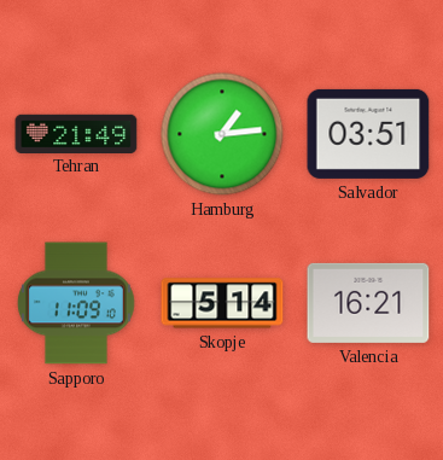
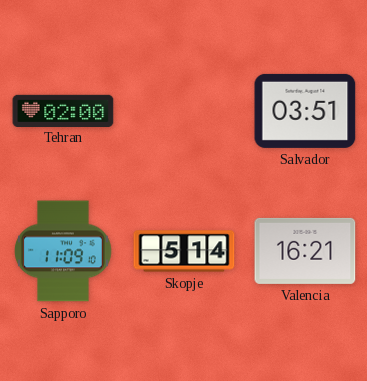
Tehran: 21:49 -> 02:00 (63, 110)
Hamburg: 1:14 -> none (222, 134)
